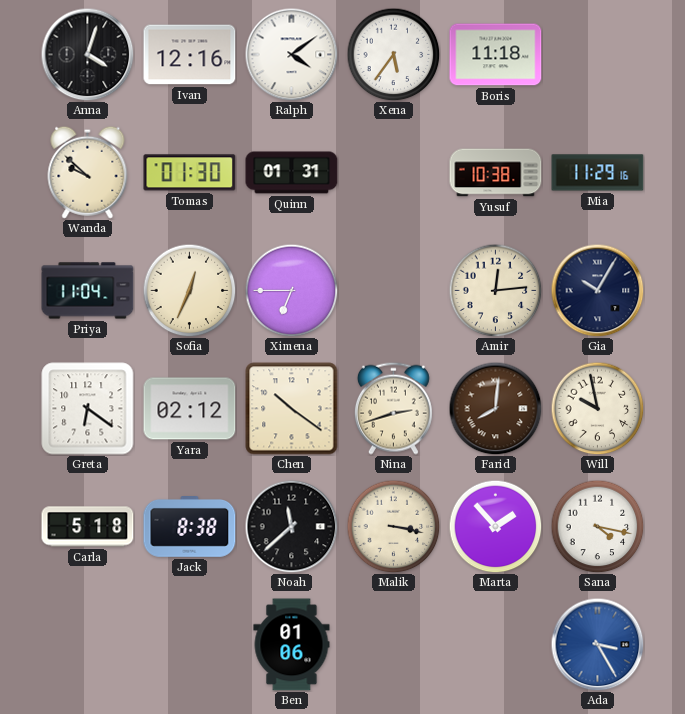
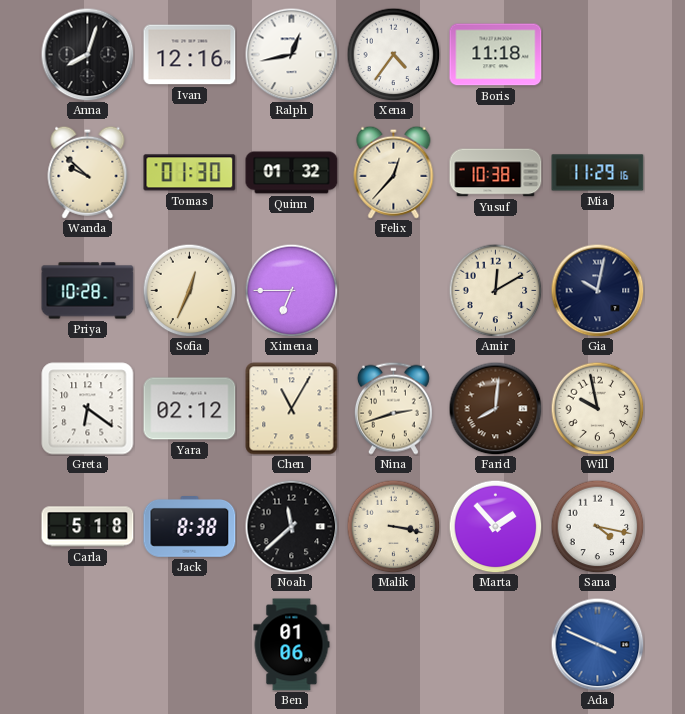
Anna: 4:03 -> 8:03 (87, 54)
Ralph: 4:09 -> 12:43 (291, 54)
Xena: 5:36 -> 4:36 (393, 54)
Quinn: 01:31 -> 01:32 (292, 173)
Felix: none -> 12:37 (394, 172)
Priya: 11:04 -> 10:28 (88, 291)
Amir: 12:14 -> 12:10 (495, 290)
Gia: 10:05 -> 10:02 (597, 290)
Chen: 10:21 -> 11:05 (292, 409)
Ada: 3:25 -> 3:49 (597, 644)
